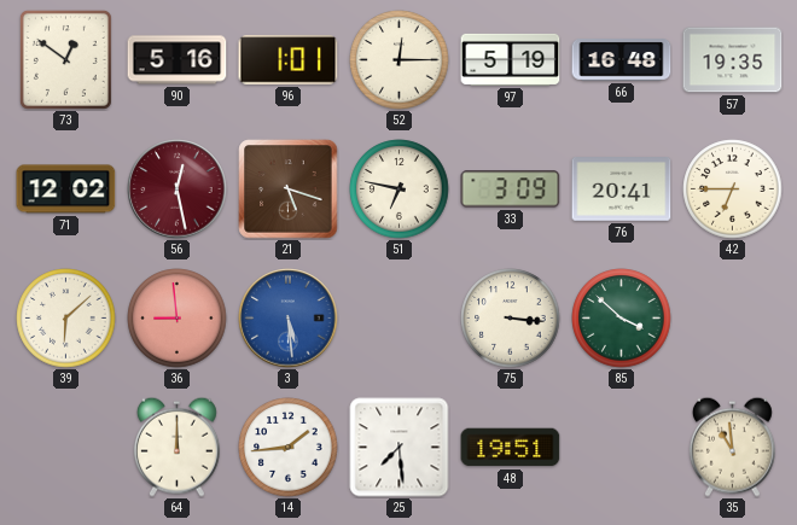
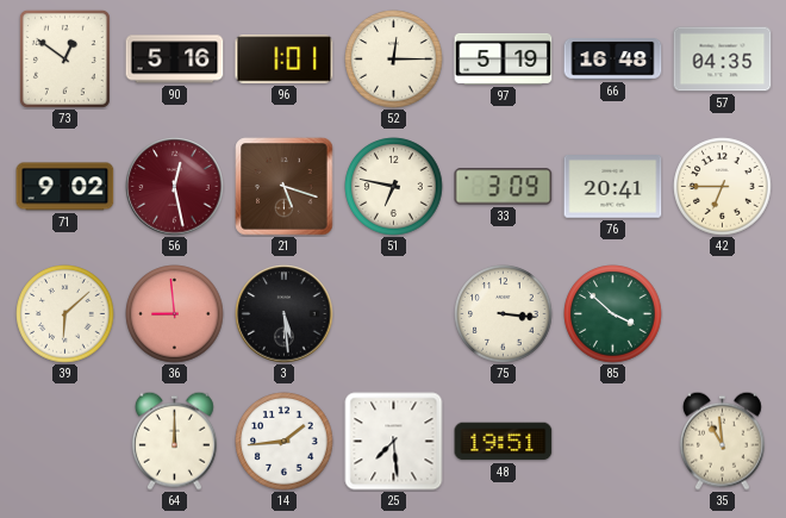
57: 19:35 -> 04:35 (723, 60)
71: 12:02 -> 9:02 (65, 187)
3 dial: blue -> black (285, 314)
